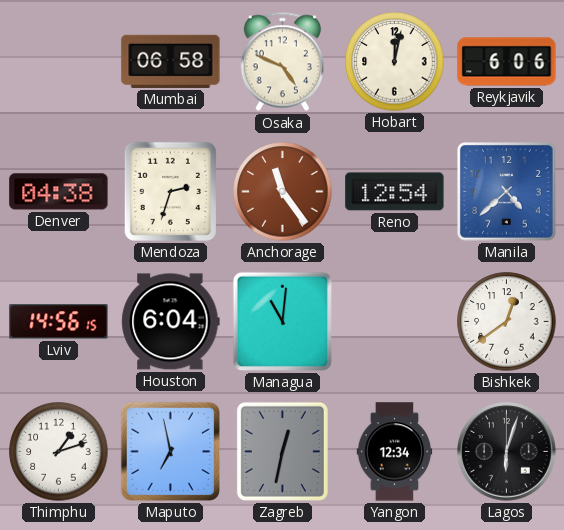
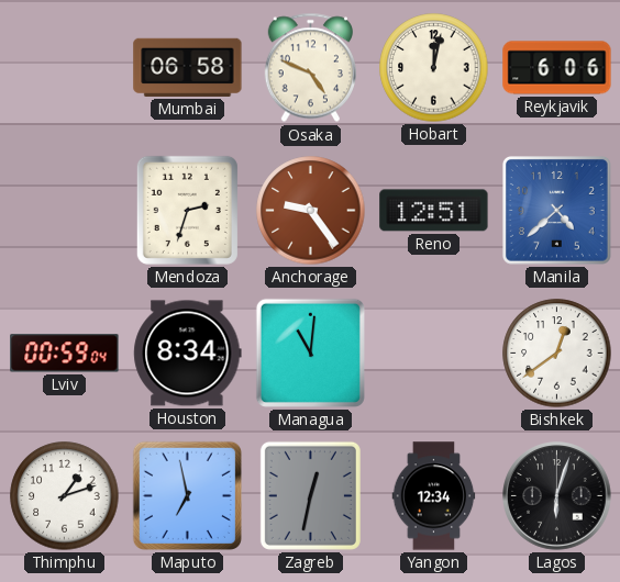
Denver: 04:38 -> none (59, 192)
Anchorage: 11:24 -> 9:24 (311, 211)
Reno: 12:54 -> 12:51 (434, 211)
Lviv: 14:56 -> 00:59 (65, 354)
Houston: 6:04 -> 8:34 (188, 354)
